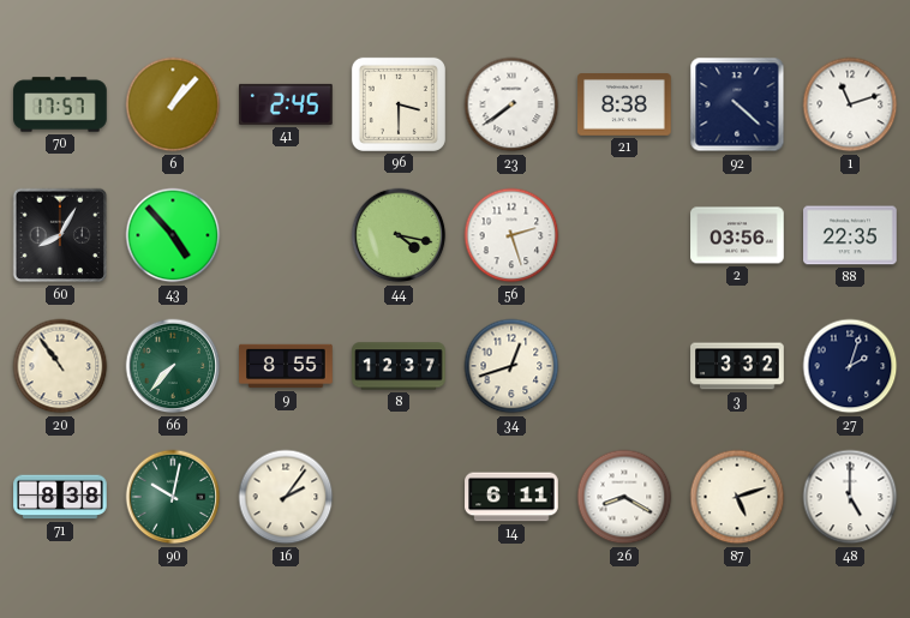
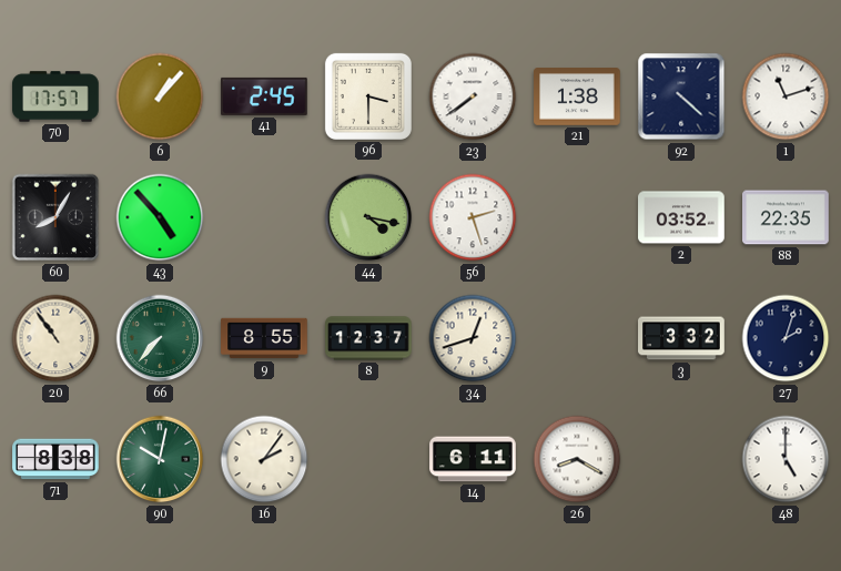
21: 8:38 -> 1:38 (577, 96)
2: 03:56 -> 03:52 (681, 217)
87: 5:12 -> none (737, 497)
